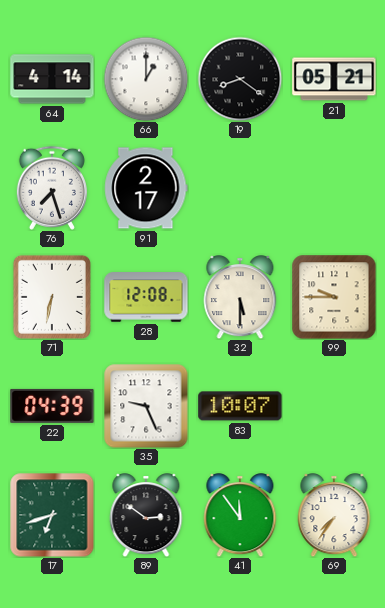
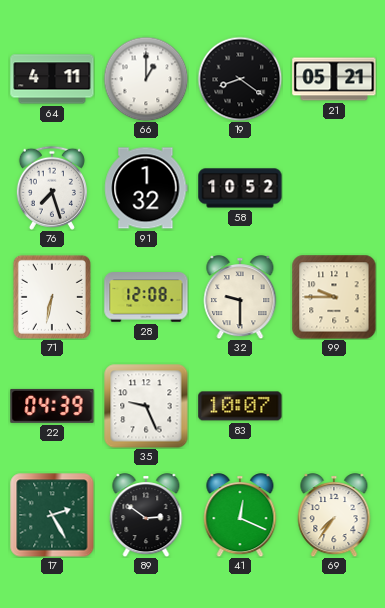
64: 4:14 -> 4:11 (52, 79)
91: 2:17 -> 1:32 (146, 188)
58: none -> 10:52 (240, 188)
32: 5:30 -> 9:30 (240, 297)
17: 6:42 -> 2:25 (52, 515)
41: 11:54 -> 12:19 (240, 515)
